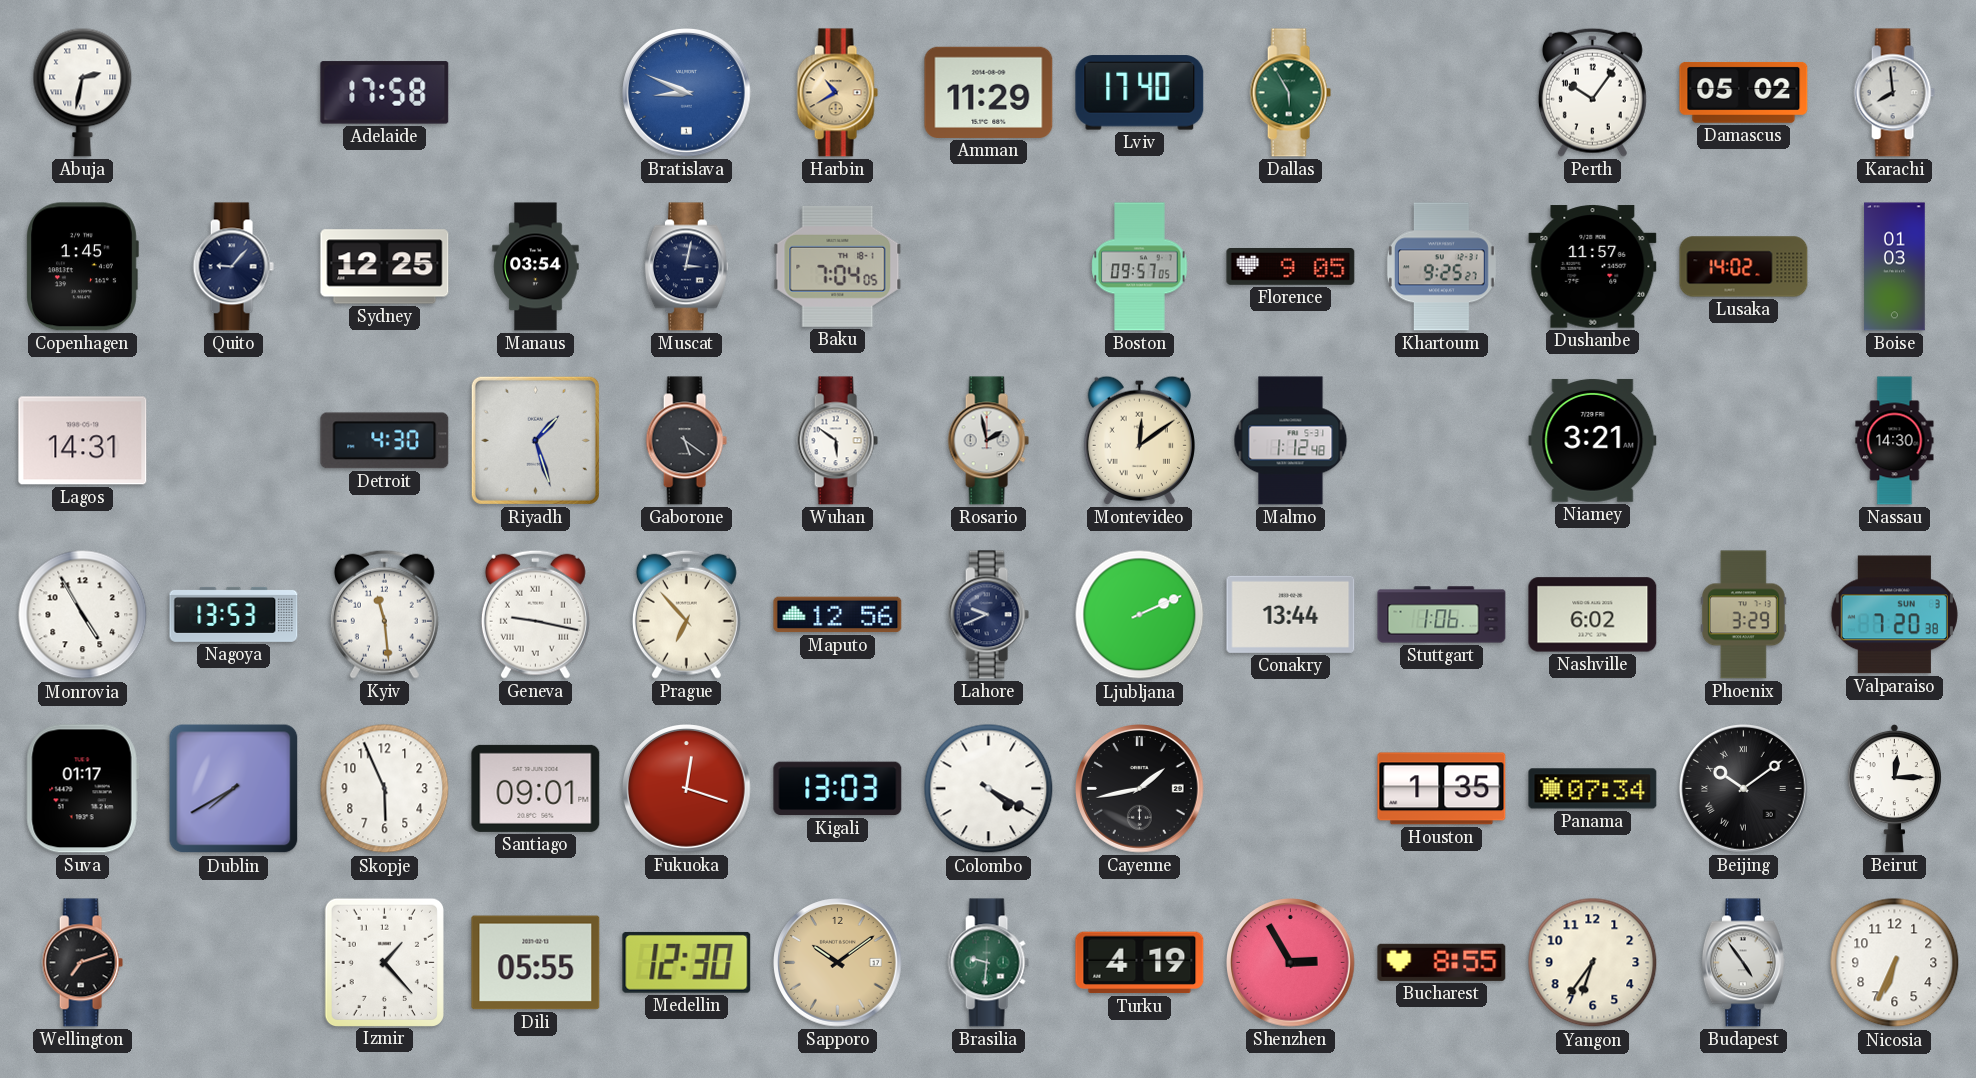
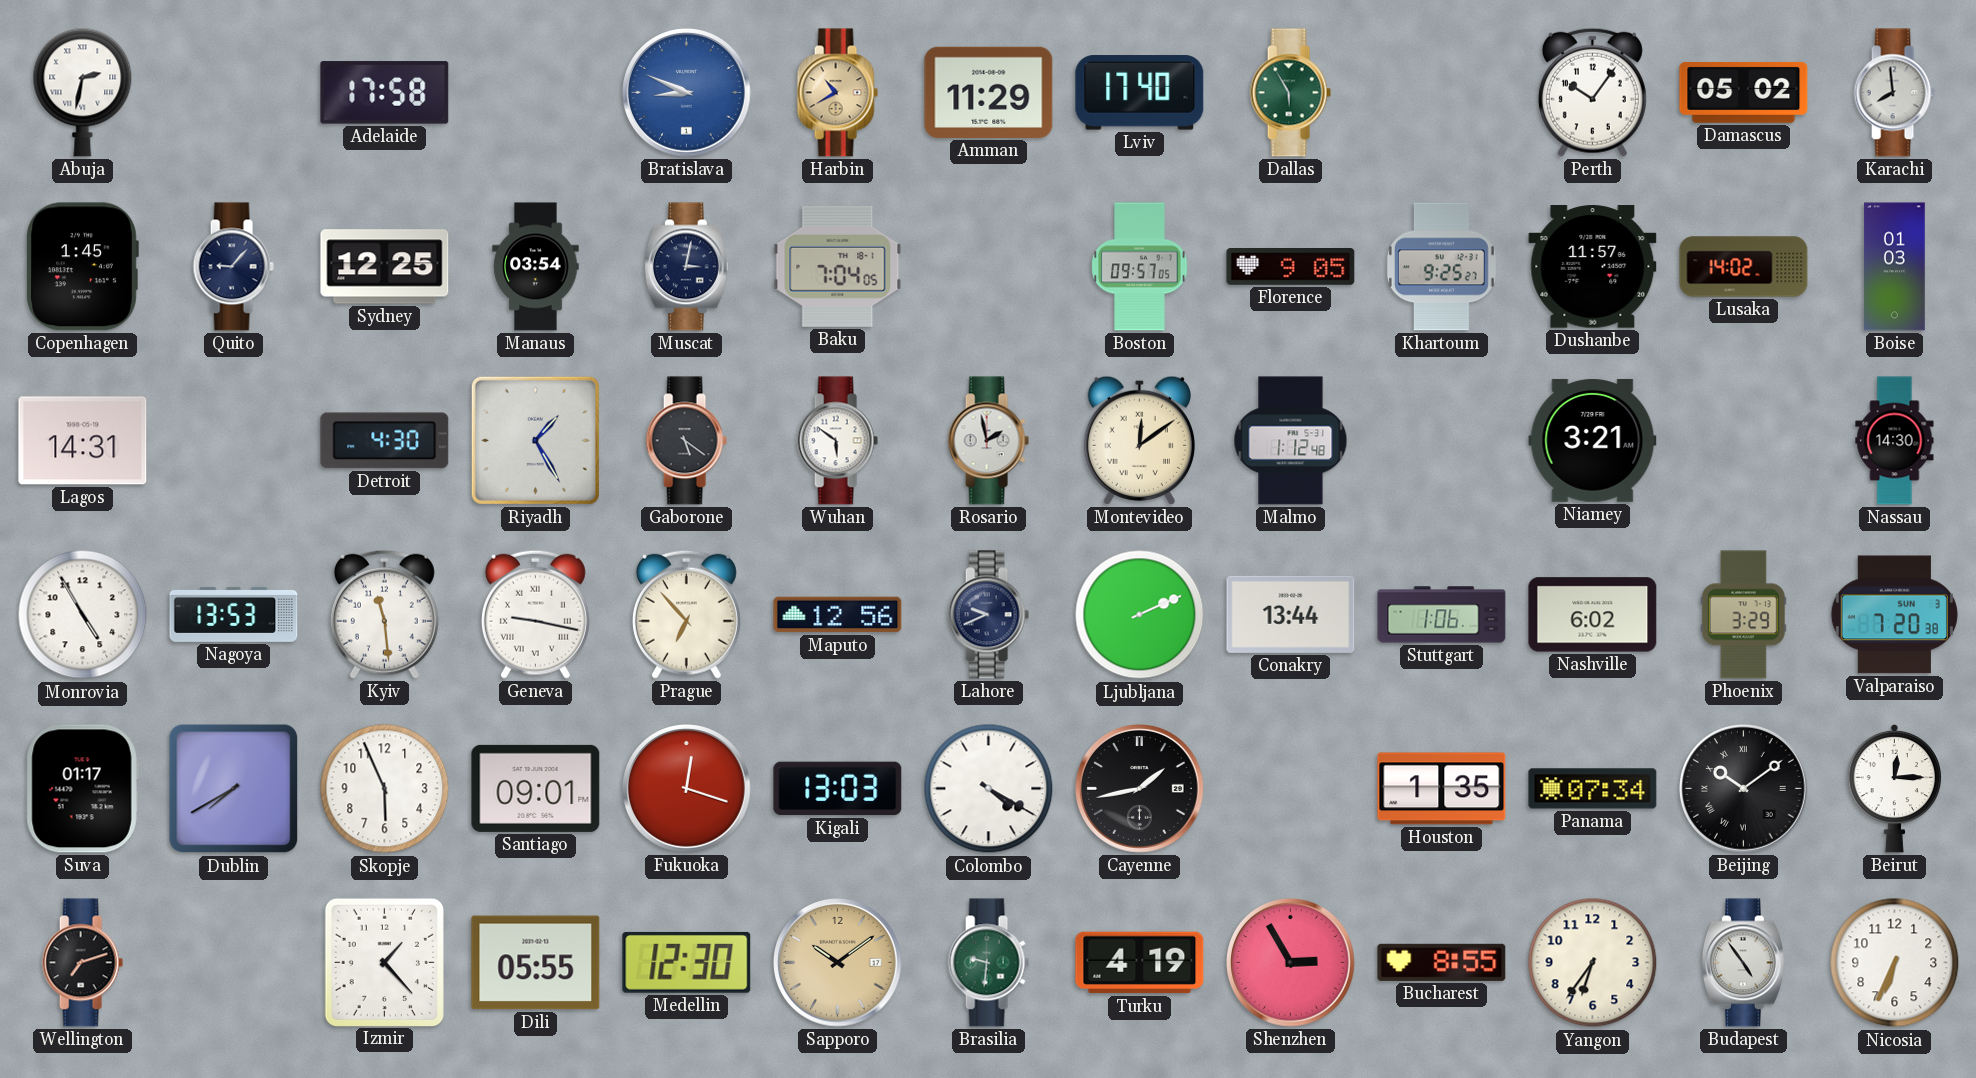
Riyadh: 1:27 -> 1:25 (535, 440)
